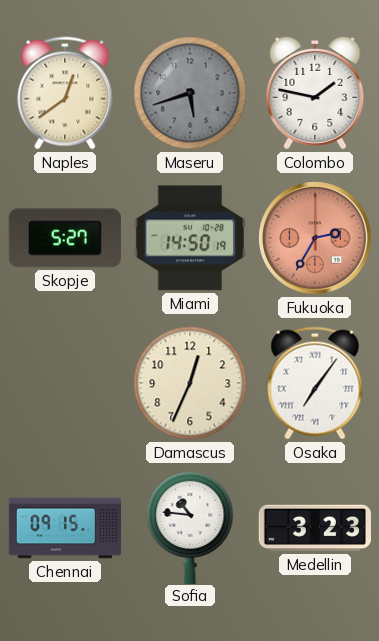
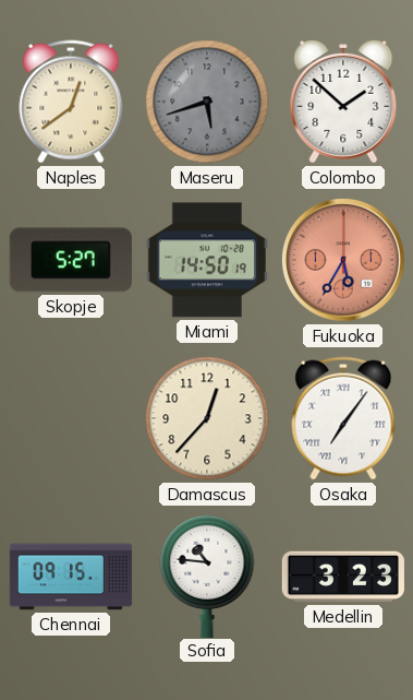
Colombo: 1:47 -> 1:52 (343, 102)
Fukuoka: 2:35 -> 5:35 (344, 261)
Damascus: 12:34 -> 12:37 (207, 418)
